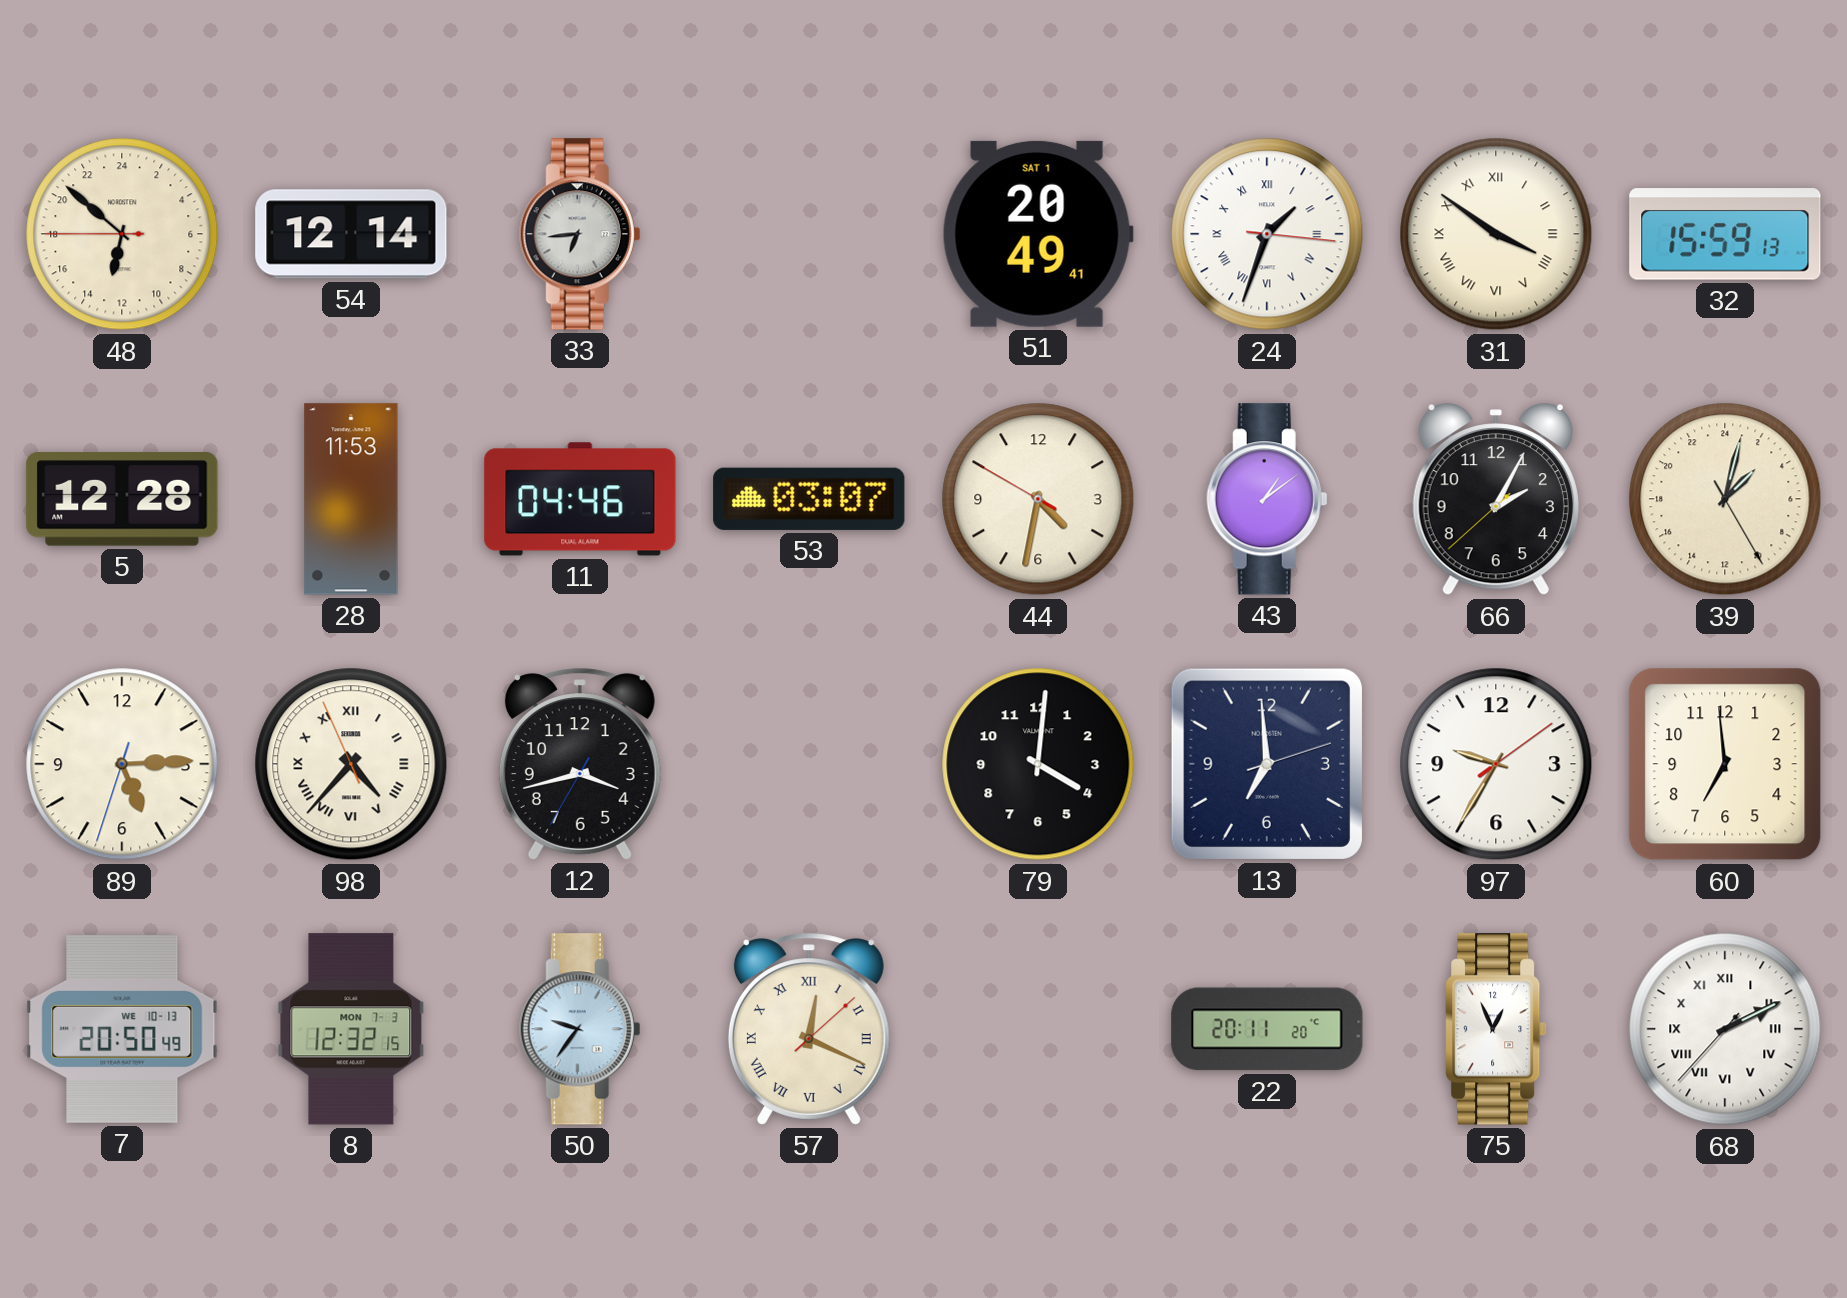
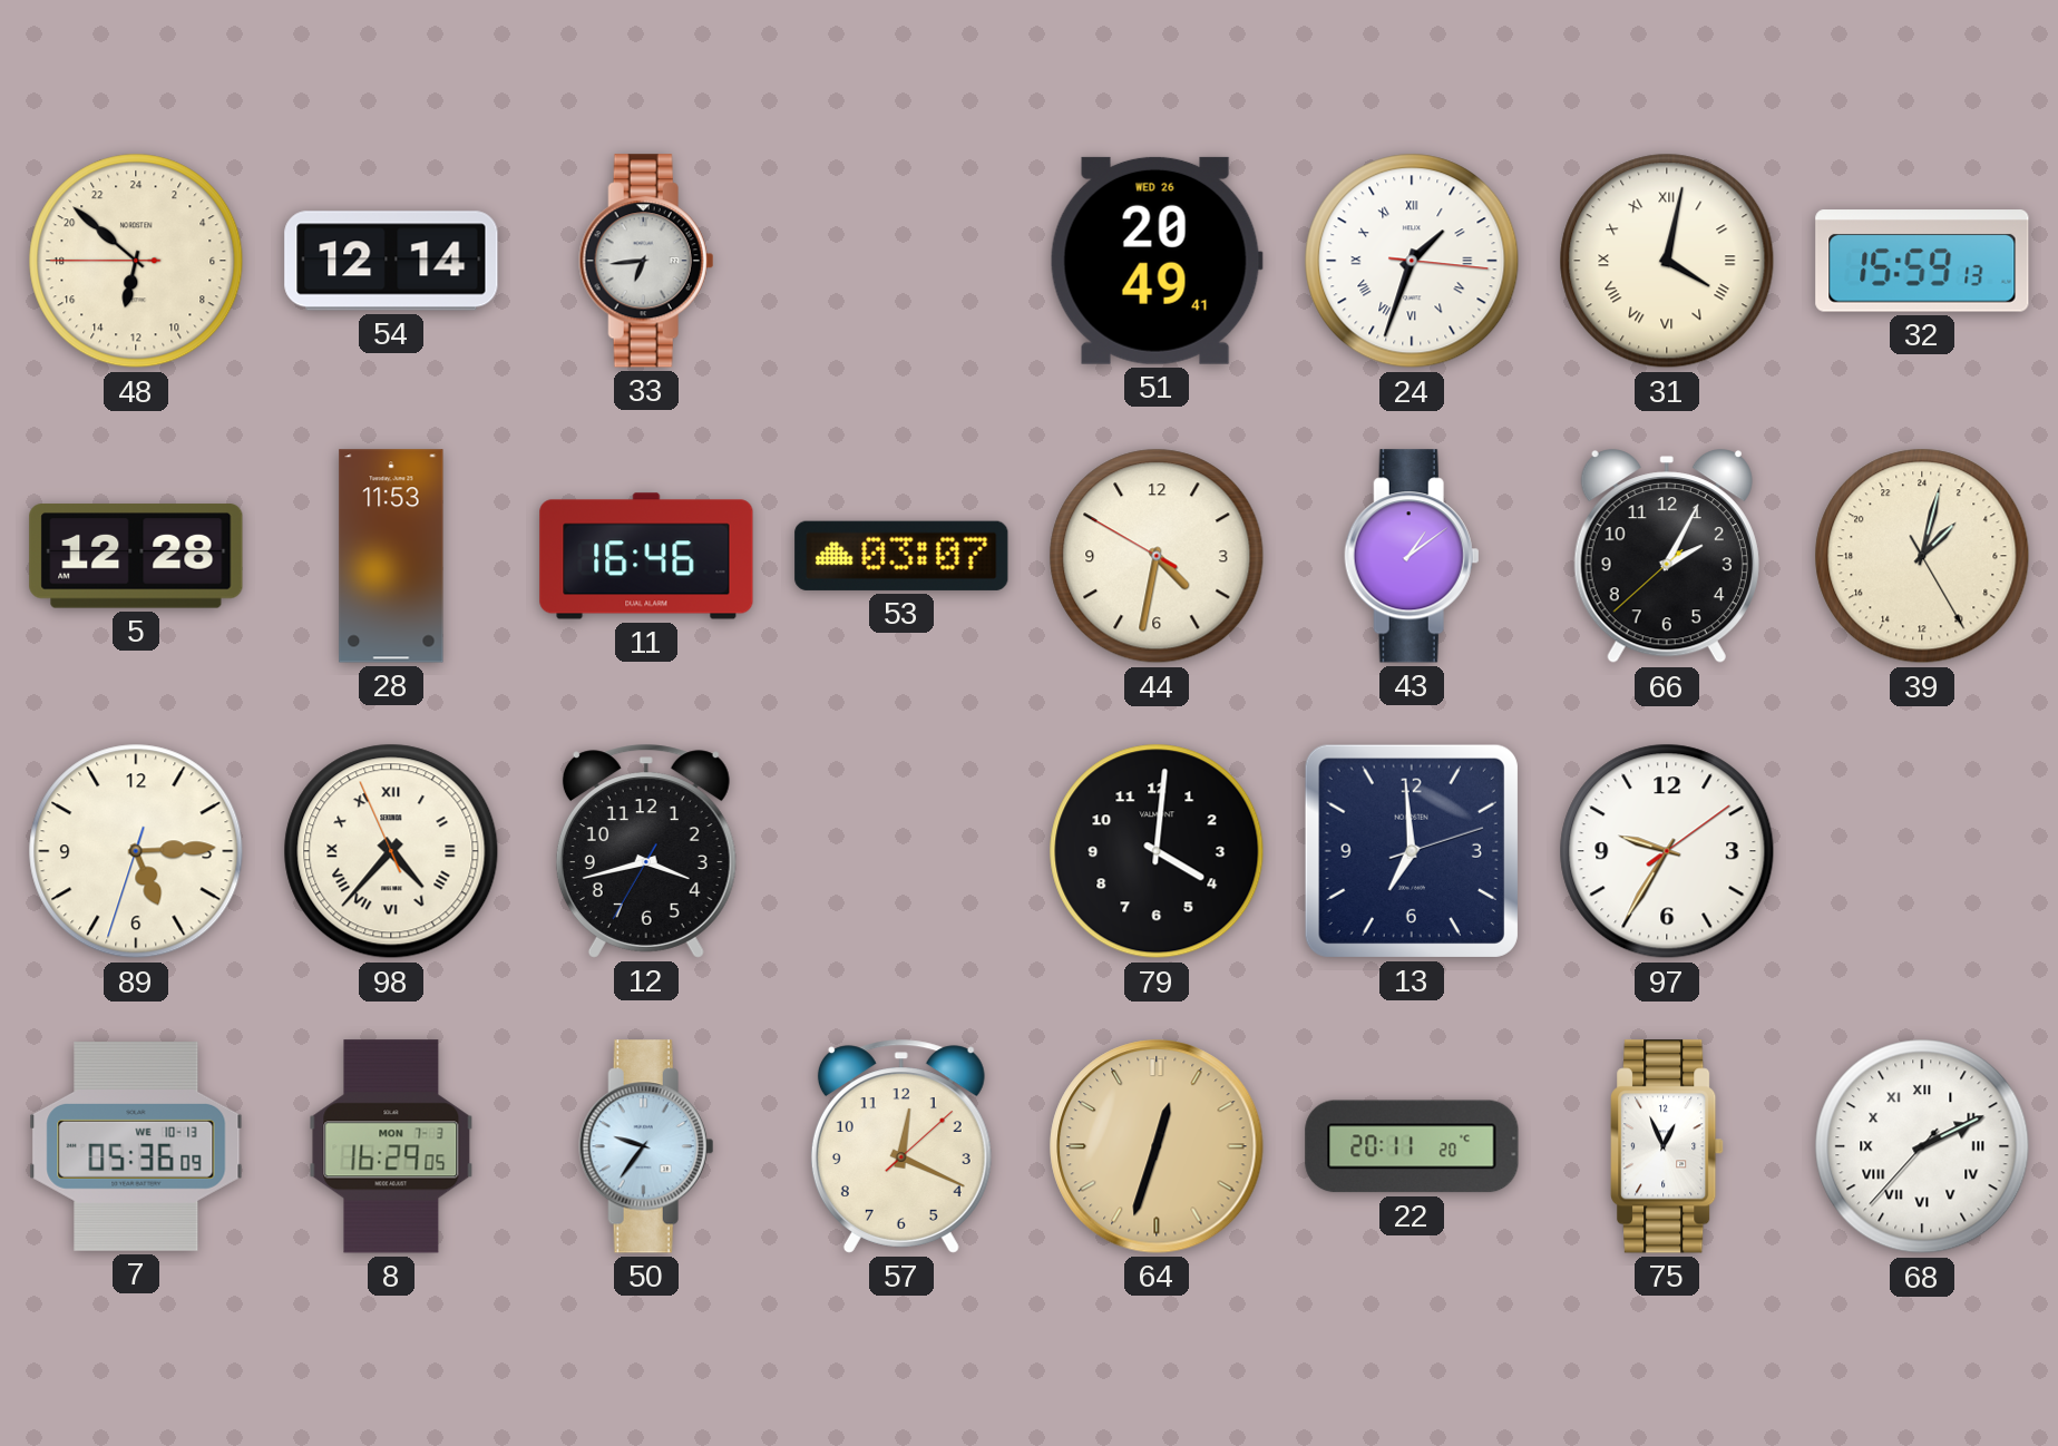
51 date: SAT 1 -> WED 26 (1157, 261)
31: 3:51 -> 4:02 (1667, 261)
11: 04:46 -> 16:46 (646, 556)
60: 6:59 -> none (1725, 764)
7: 20:50 -> 05:36 (136, 1147)
8: 12:32 -> 16:29 (391, 1146)
57 numerals: Roman -> Arabic (901, 1146)
64: none -> 12:33 (1157, 1146)
